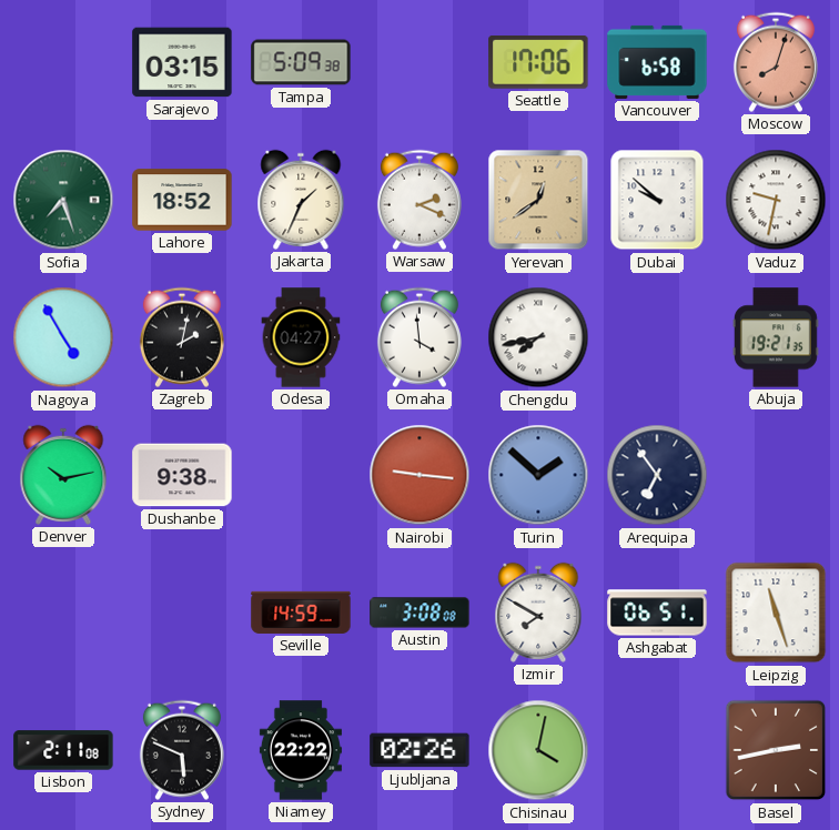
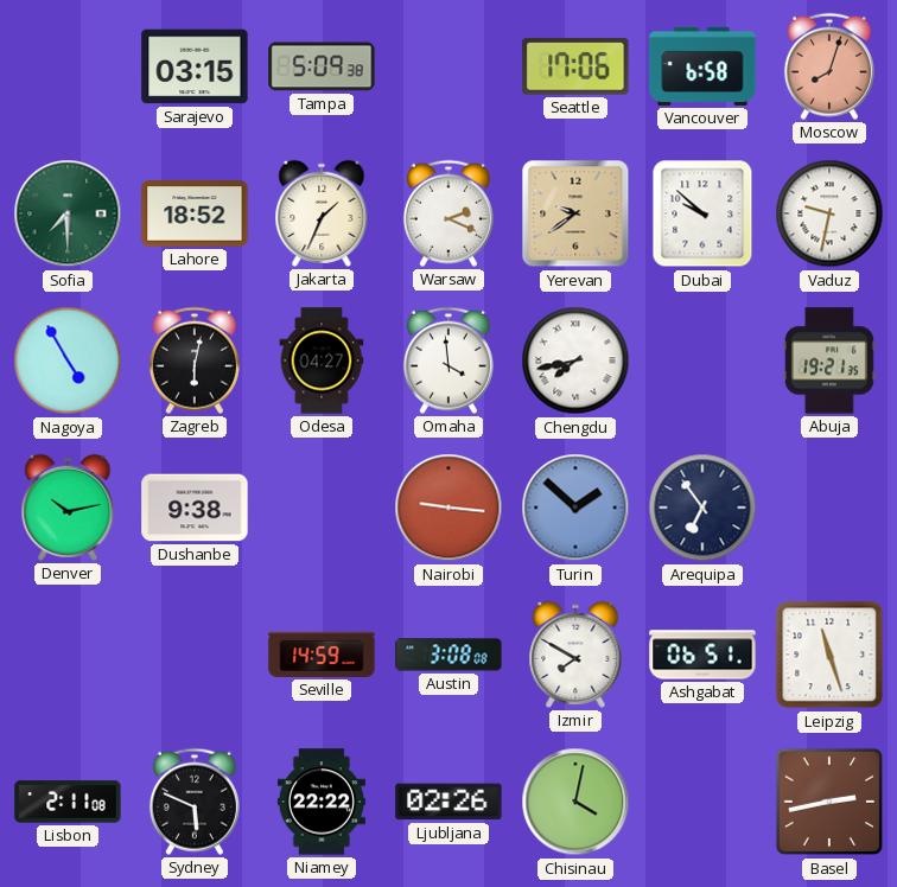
Sofia: 7:27 -> 7:30 (68, 213)
Yerevan: 12:39 -> 9:39 (575, 213)
Zagreb: 2:02 -> 6:02 (195, 360)
